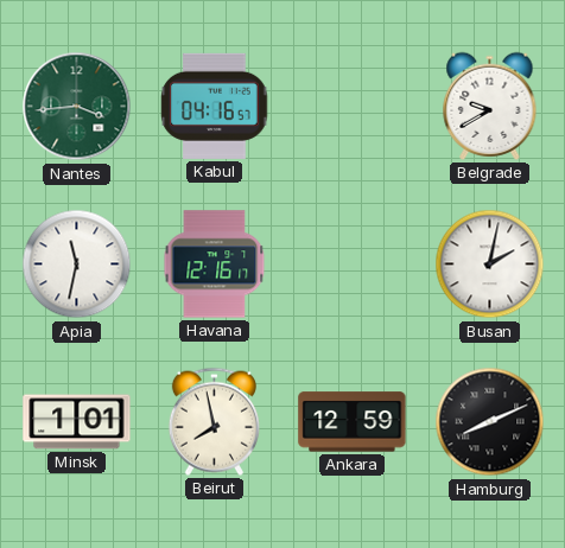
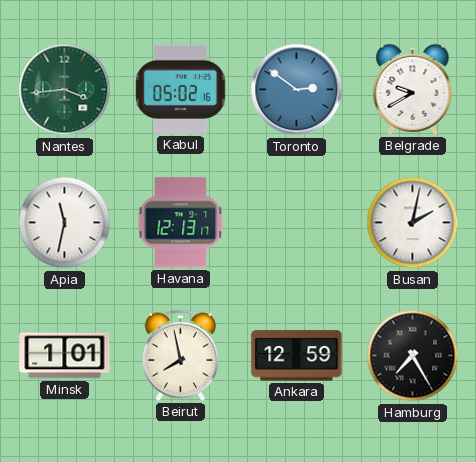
Kabul: 04:16 -> 05:02 (181, 89)
Toronto: none -> 2:51 (297, 90)
Havana: 12:16 -> 12:13 (181, 223)
Hamburg: 8:11 -> 7:25 (413, 356)
